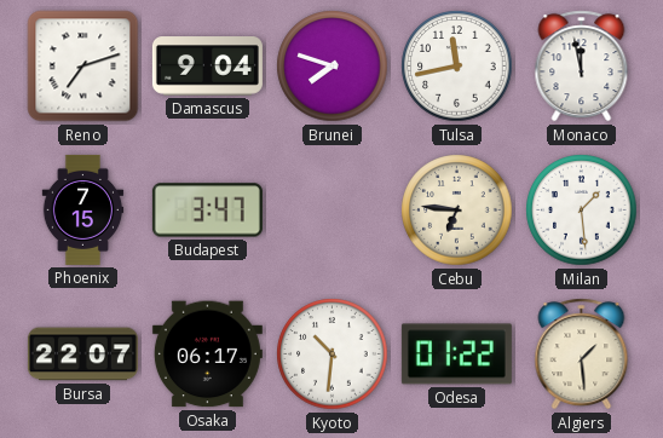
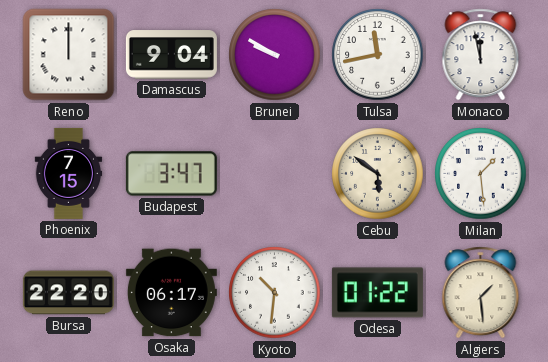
Reno: 7:12 -> 12:00 (69, 55)
Brunei: 7:48 -> 9:50 (275, 55)
Cebu: 6:46 -> 5:51 (378, 174)
Bursa: 22:07 -> 22:20 (68, 293)
